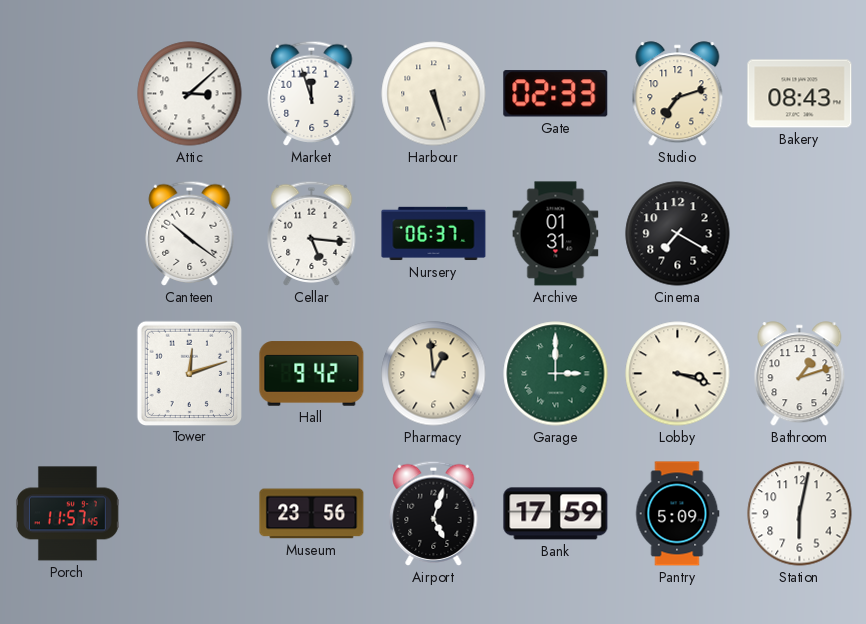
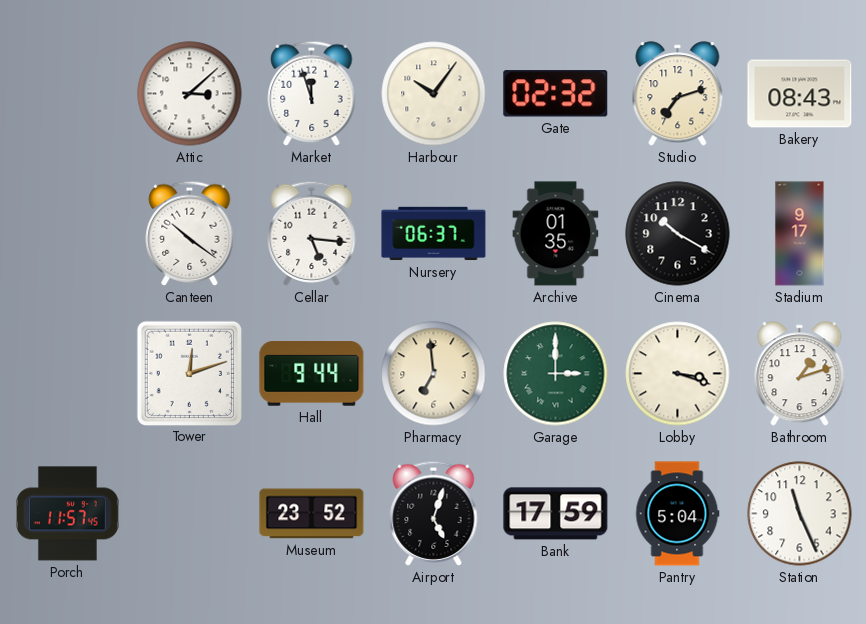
Harbour: 5:27 -> 10:06 (434, 94)
Gate: 02:33 -> 02:32 (556, 94)
Archive: 01:31 -> 01:35 (556, 234)
Cinema: 7:20 -> 10:20 (678, 234)
Stadium: none -> 9:17 (800, 234)
Hall: 9:42 -> 9:44 (312, 374)
Pharmacy: 12:59 -> 6:59 (434, 374)
Museum: 23:56 -> 23:52 (312, 514)
Pantry: 5:09 -> 5:04 (677, 514)
Station: 6:02 -> 11:26 (800, 514)
